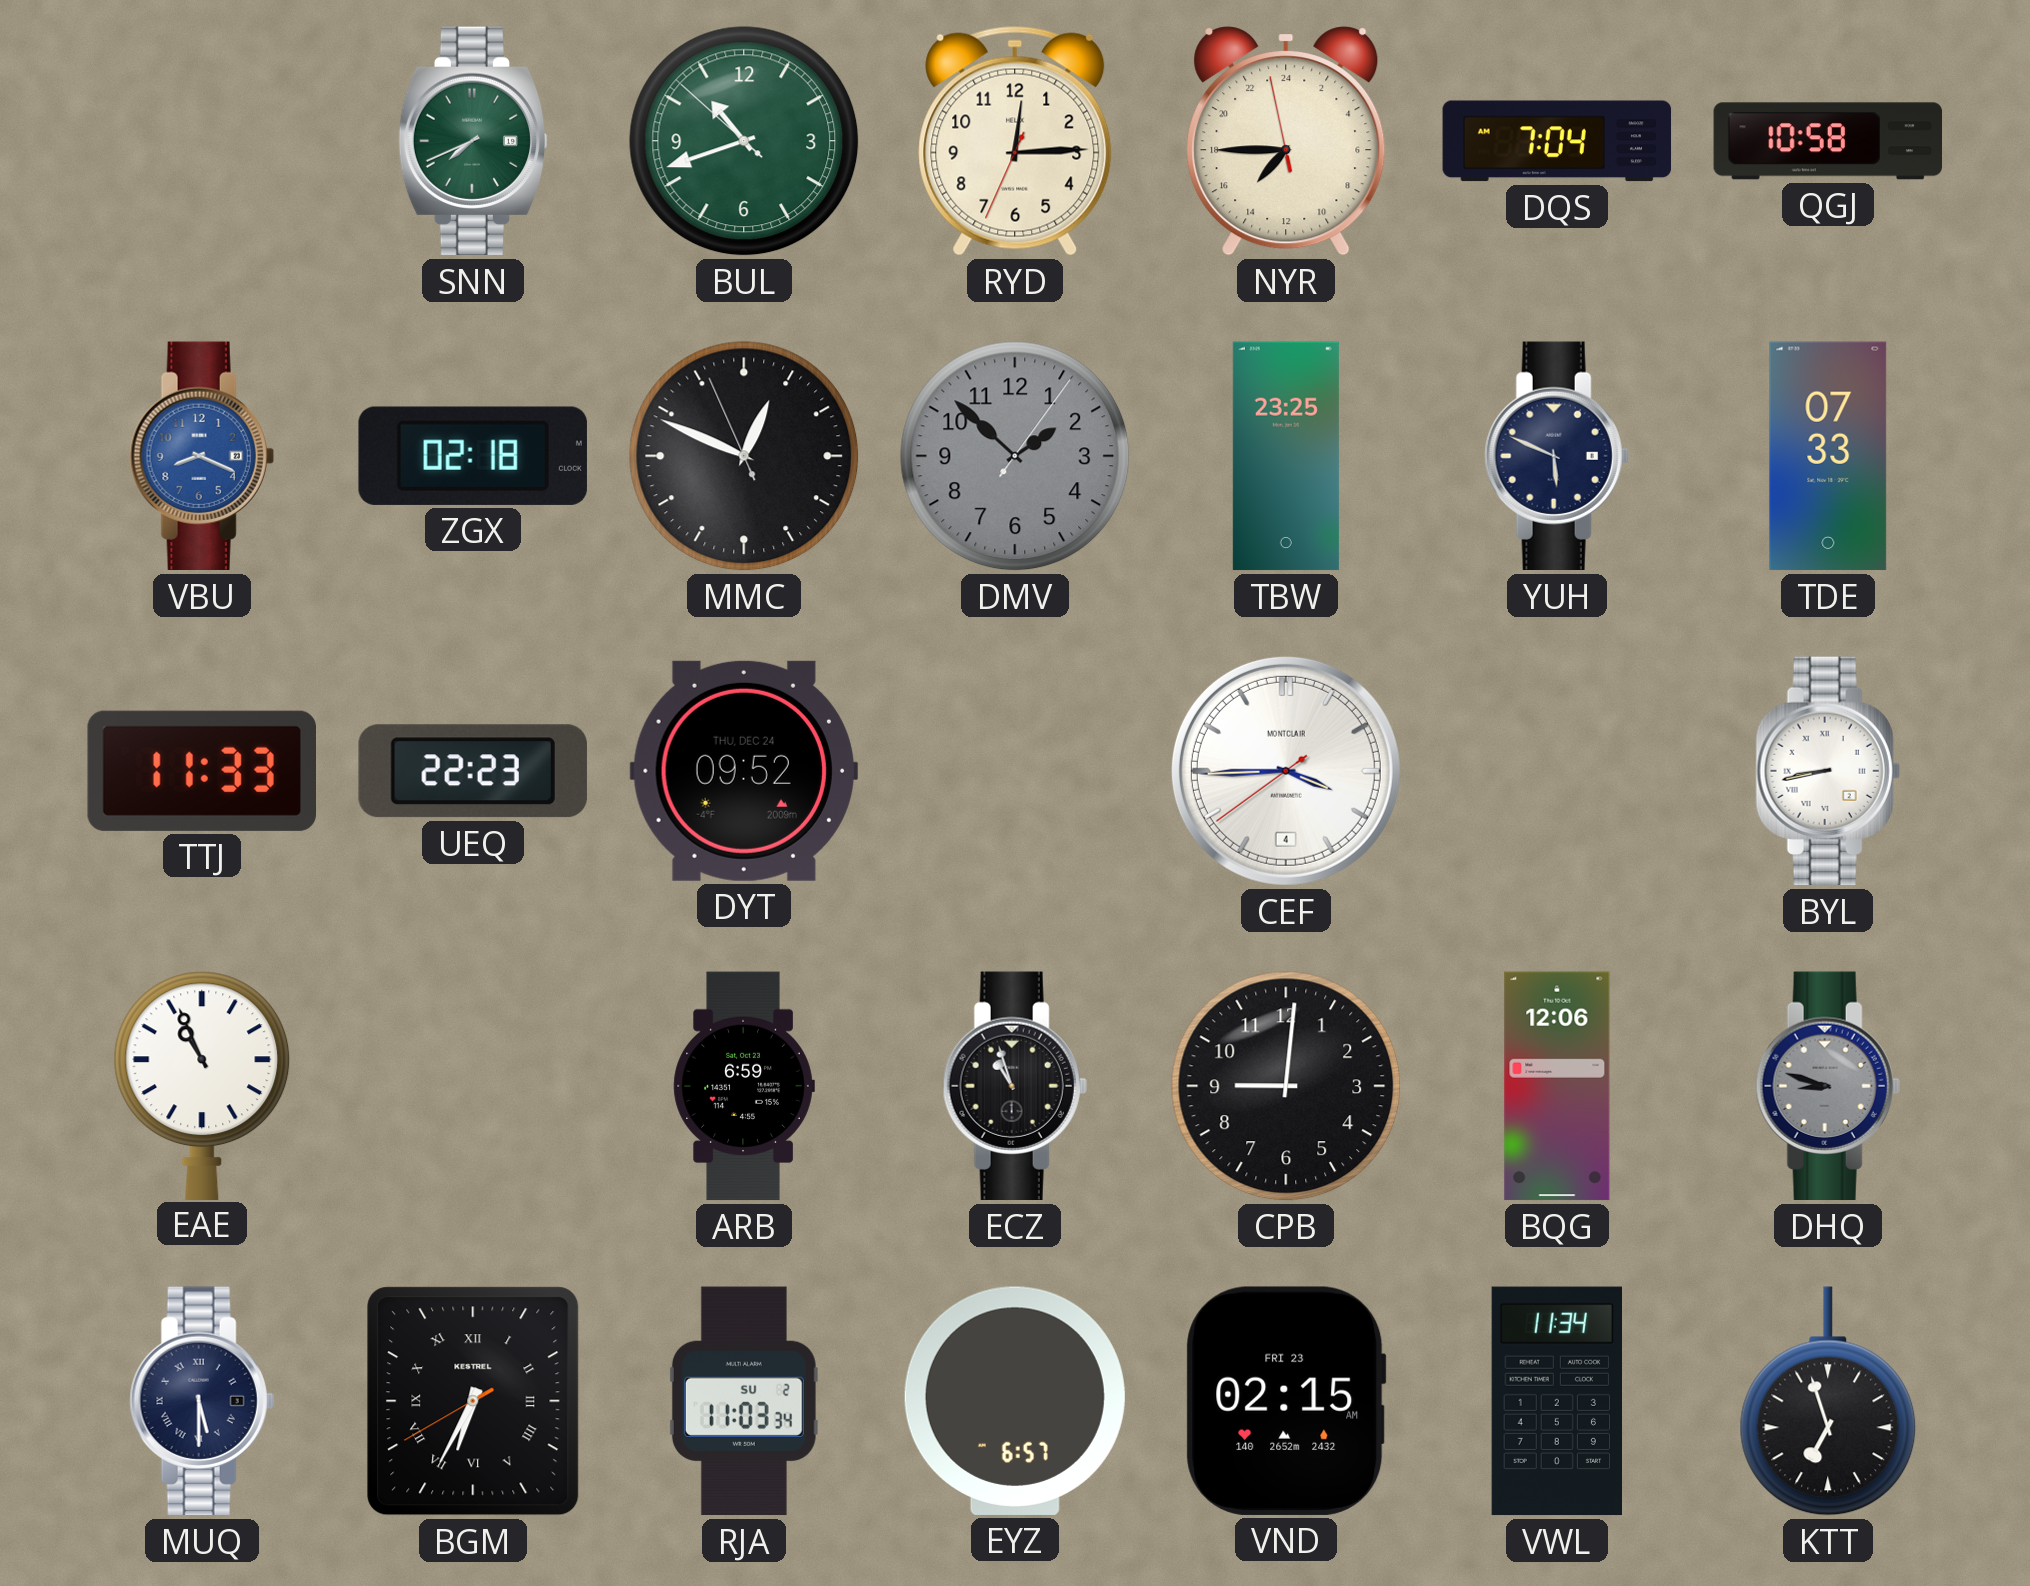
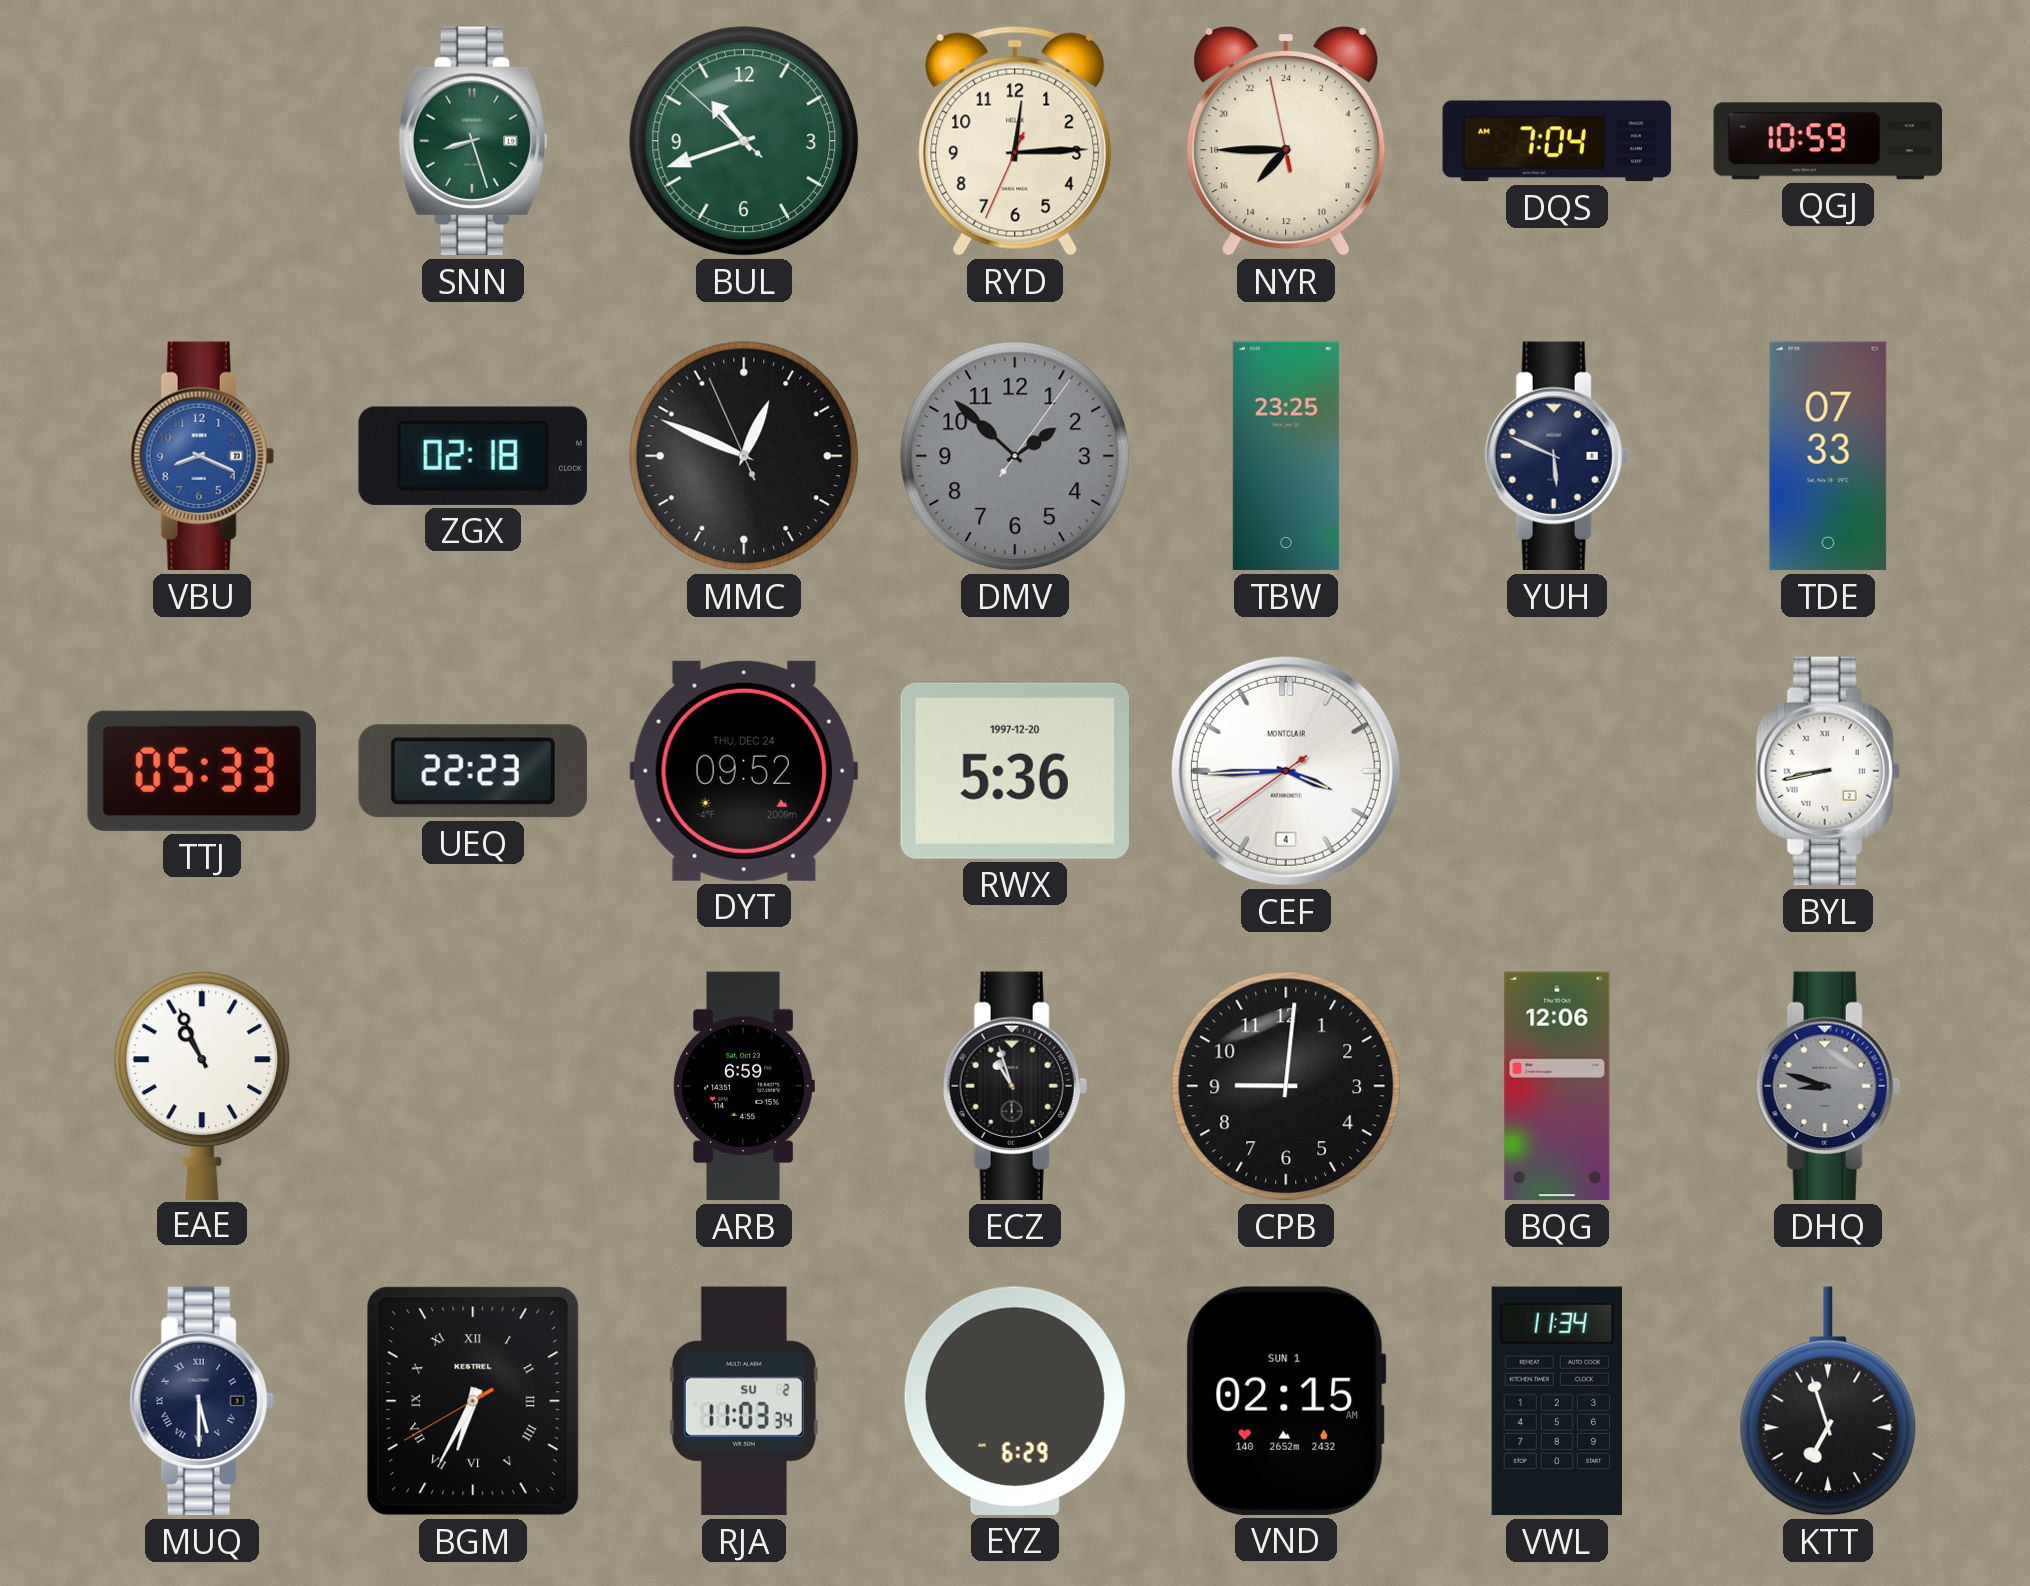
SNN: 7:41 -> 8:27 (473, 141)
QGJ: 10:58 -> 10:59 (1828, 141)
TTJ: 11:33 -> 05:33 (201, 771)
RWX: none -> 5:36 (1015, 771)
EYZ: 6:57 -> 6:29 (1015, 1401)
VND date: FRI 23 -> SUN 1 (1286, 1401)
